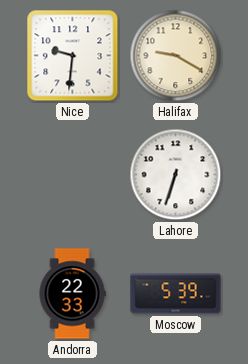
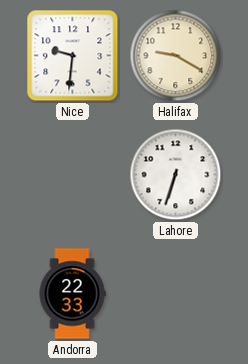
Moscow: 5:39 -> none (176, 294)
